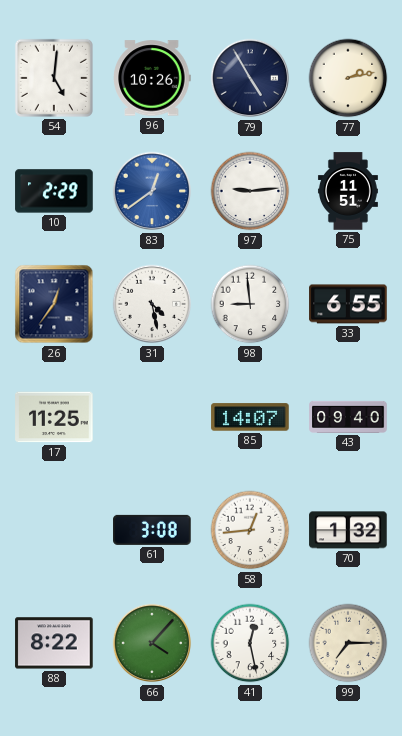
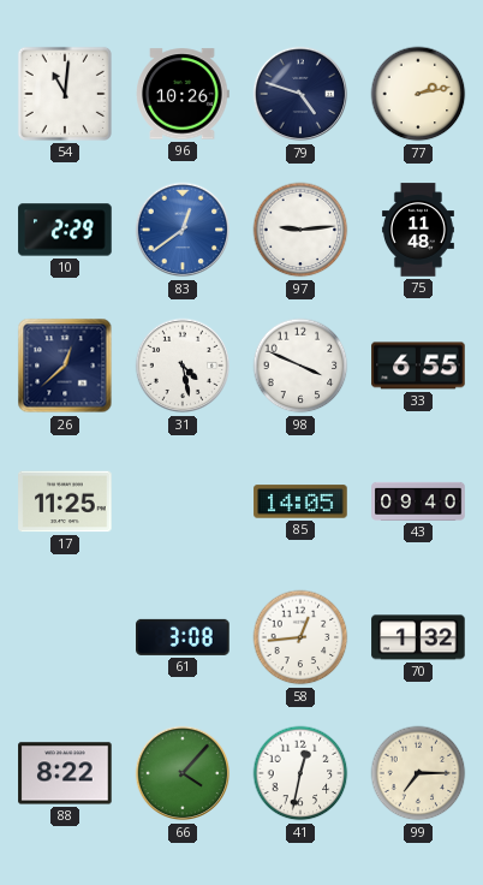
54: 5:01 -> 11:01 (65, 94)
79: 4:55 -> 4:48 (300, 94)
75: 11:51 -> 11:48 (418, 230)
26: 12:36 -> 12:38 (65, 366)
98: 8:59 -> 3:49 (300, 366)
85: 14:07 -> 14:05 (300, 501)
41: 12:28 -> 12:32 (300, 773)
